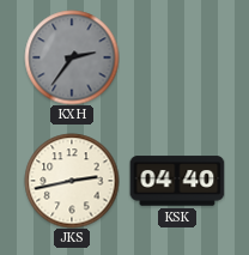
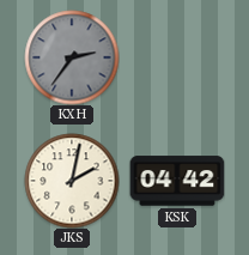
JKS: 2:43 -> 2:02 (72, 181)
KSK: 04:40 -> 04:42 (177, 181)
